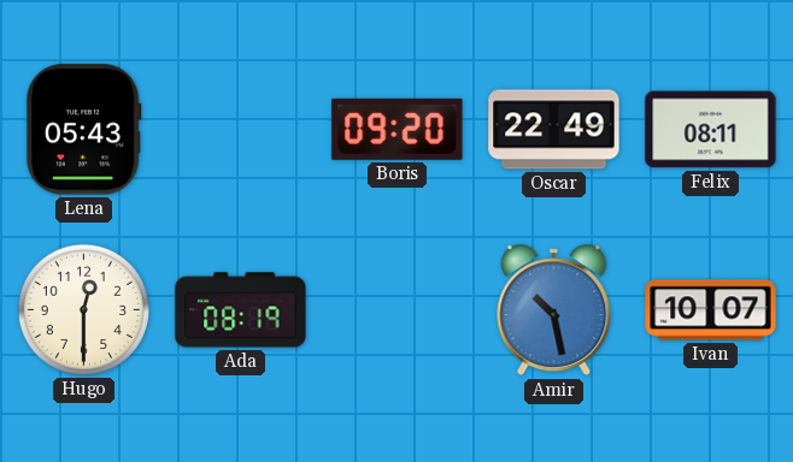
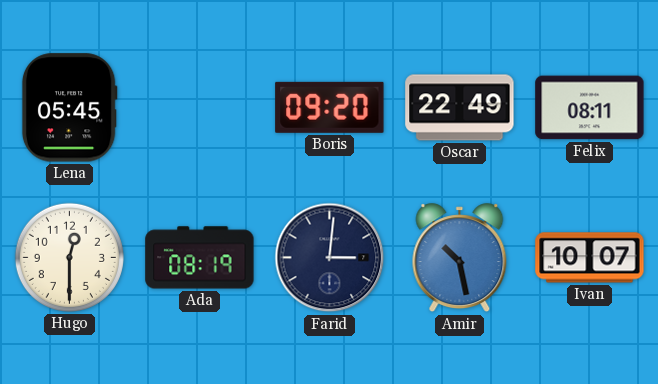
Lena: 05:43 -> 05:45 (69, 108)
Farid: none -> 3:01 (330, 258)
